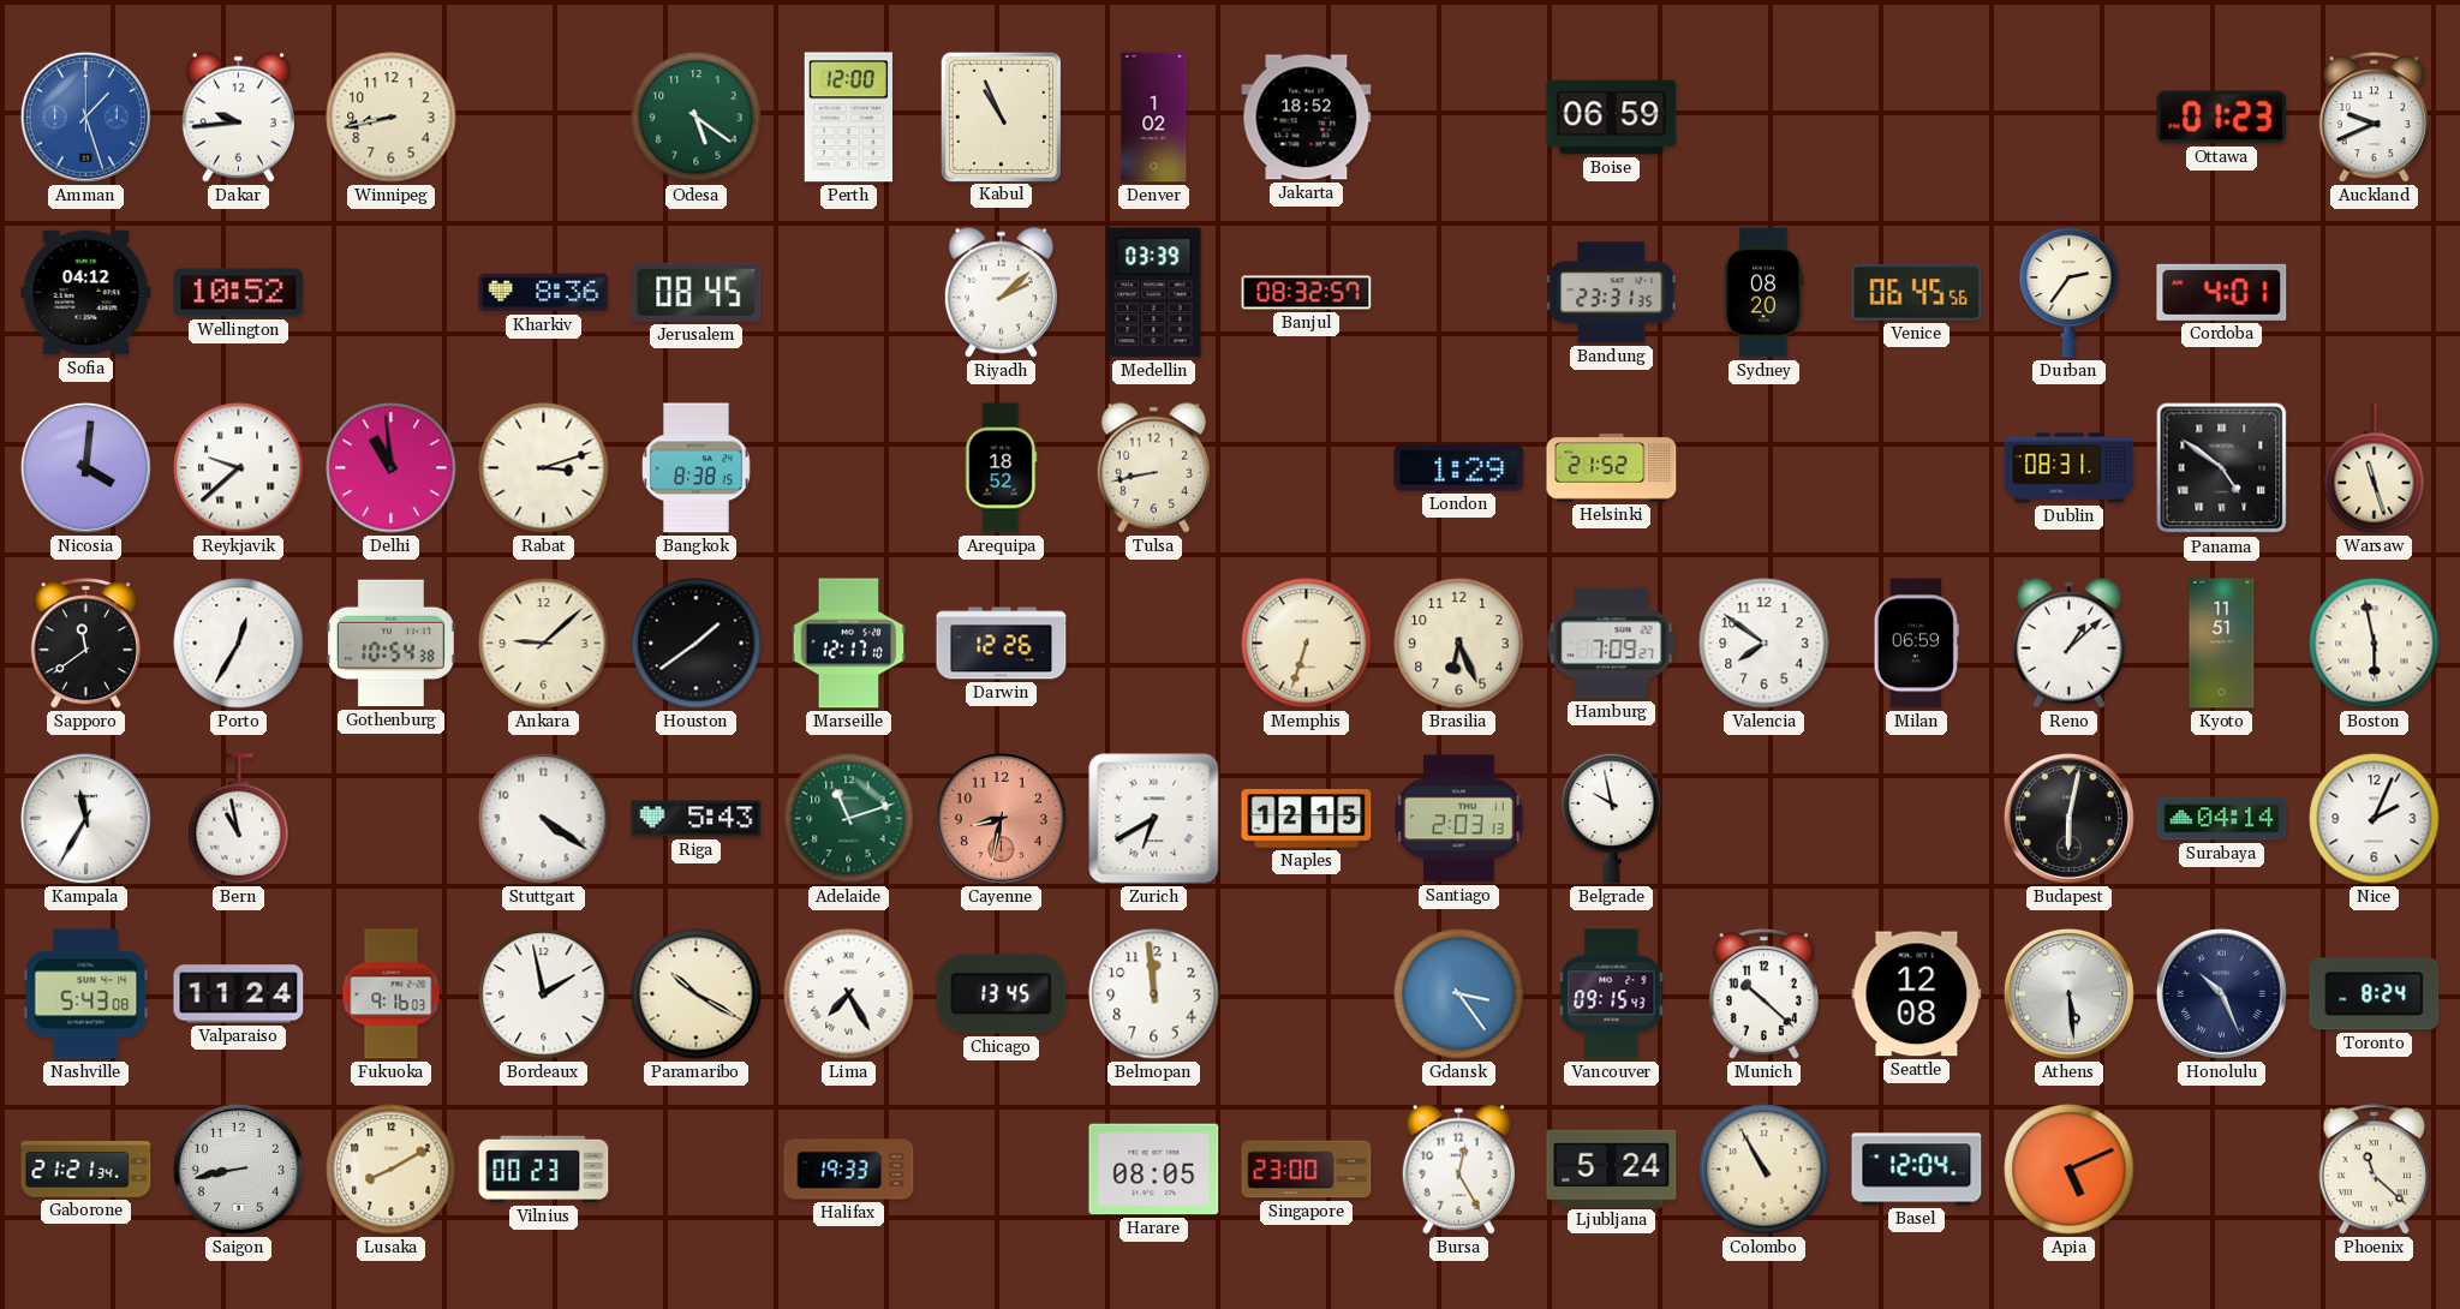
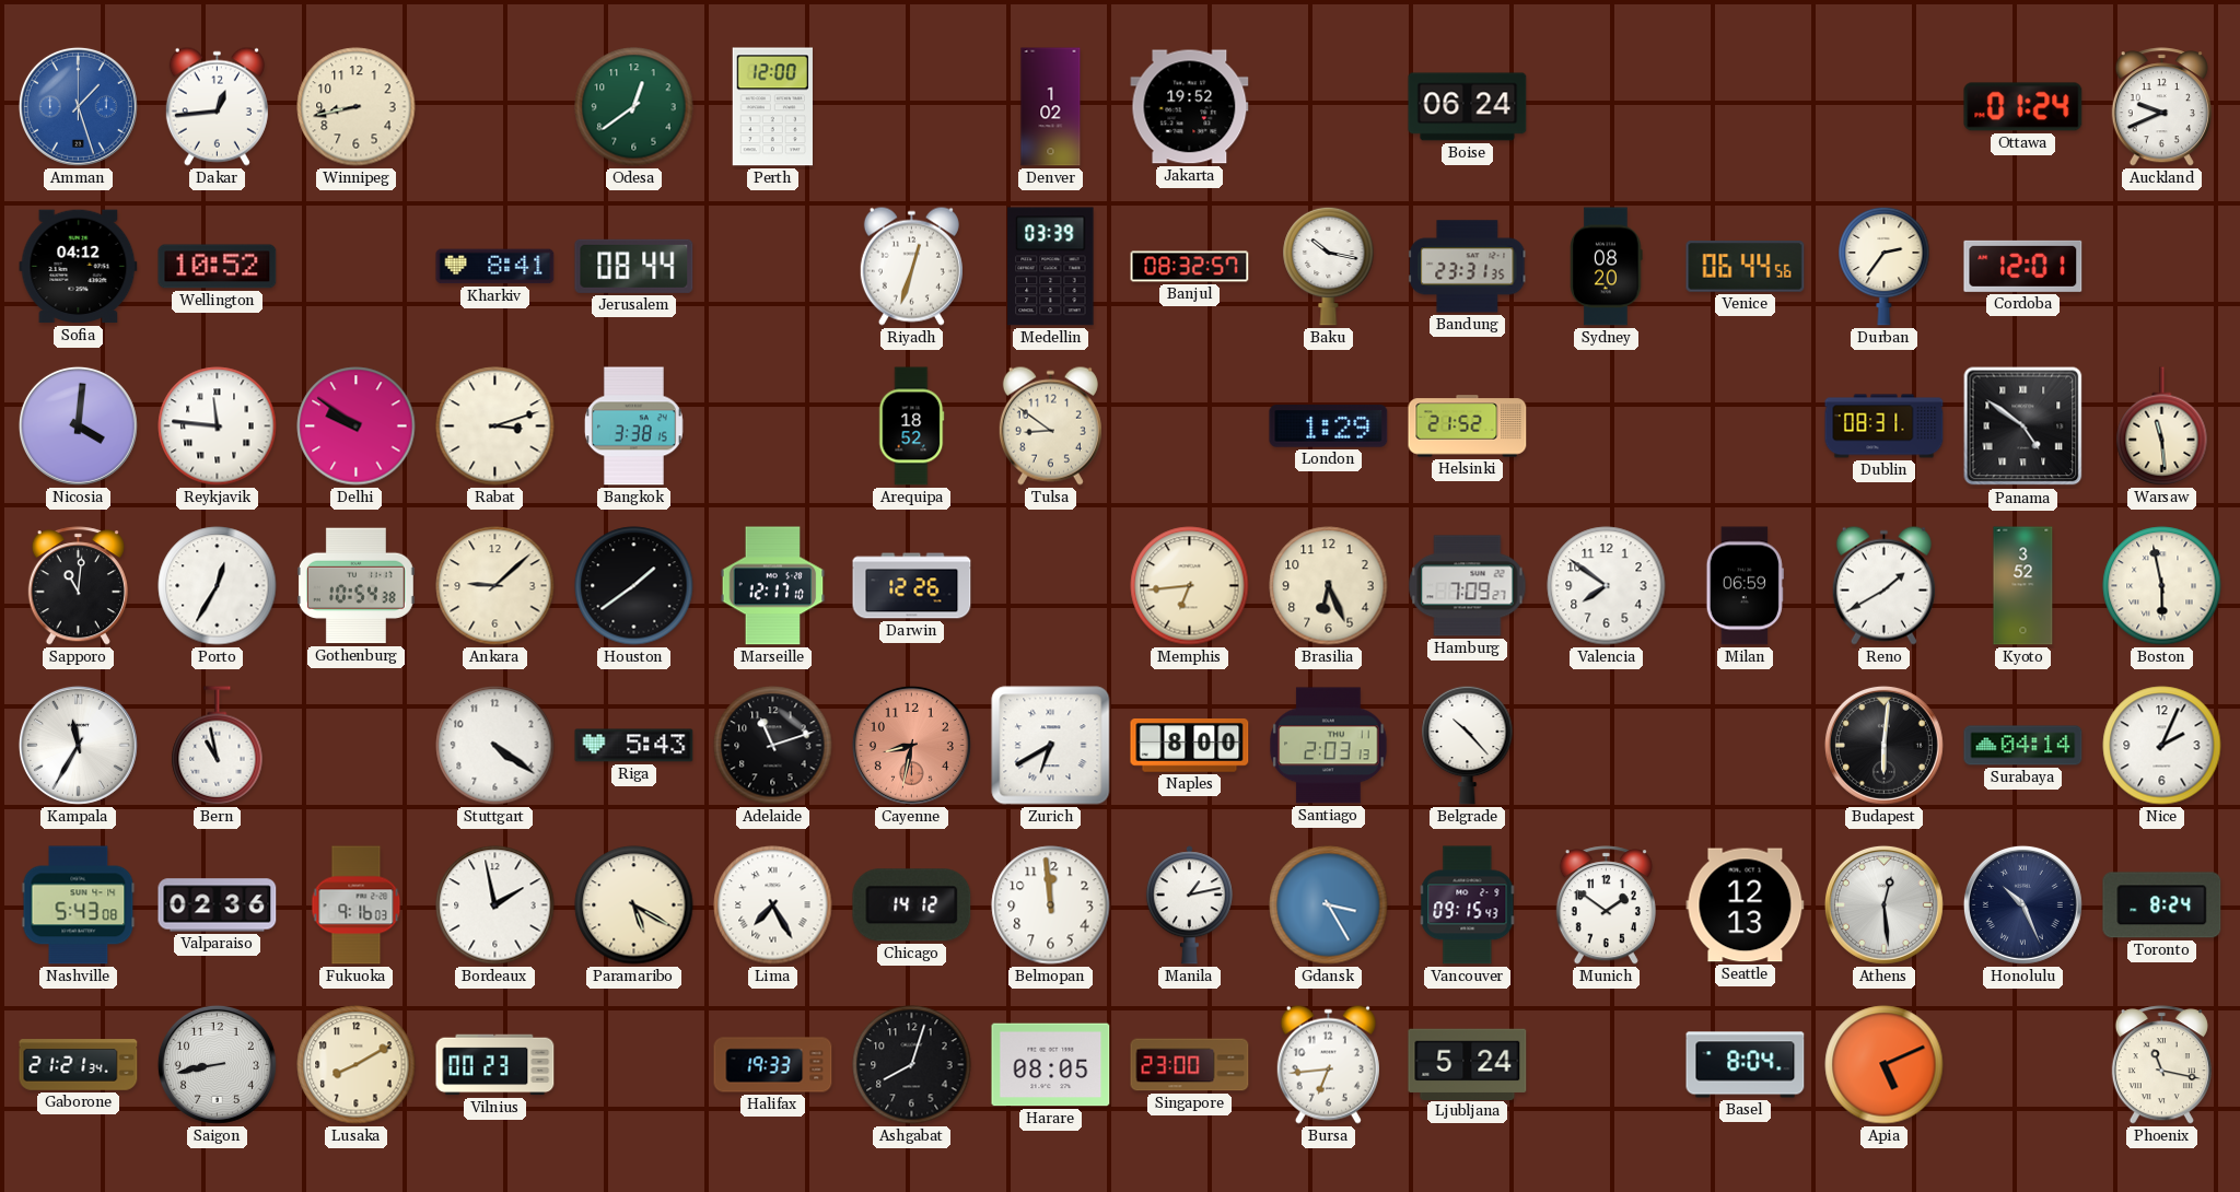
Dakar: 9:44 -> 12:44 (217, 106)
Odesa: 5:21 -> 12:39 (634, 107)
Kabul: 10:56 -> none (1001, 116)
Jakarta: 18:52 -> 19:52 (1190, 107)
Boise: 06:59 -> 06:24 (1468, 107)
Ottawa: 01:23 -> 01:24 (2023, 107)
Kharkiv: 8:36 -> 8:41 (495, 267)
Jerusalem: 08:45 -> 08:44 (634, 266)
Riyadh: 2:08 -> 12:33 (911, 266)
Baku: none -> 10:17 (1329, 266)
Venice: 06:45 -> 06:44 (1746, 267)
Cordoba: 4:01 -> 12:01 (2023, 266)
Reykjavik: 9:38 -> 11:46 (218, 426)
Delhi: 10:59 -> 9:51 (357, 426)
Bangkok: 8:38 -> 3:38 (634, 426)
Tulsa: 8:43 -> 8:51 (1050, 425)
Warsaw: 11:27 -> 11:29 (2162, 426)
Sapporo: 11:39 -> 11:01 (78, 586)
Memphis: 6:33 -> 6:44 (1190, 586)
Reno: 1:08 -> 1:40 (1883, 585)
Kyoto: 11:51 -> 3:52 (2023, 586)
Adelaide dial: green -> black (773, 746)
Naples: 12:15 -> 8:00 (1190, 746)
Belgrade: 9:58 -> 10:23 (1468, 745)
Budapest: 6:02 -> 6:01 (1883, 745)
Valparaiso: 11:24 -> 02:36 (218, 905)
Paramaribo: 10:20 -> 5:20 (634, 905)
Chicago: 13:45 -> 14:12 (912, 905)
Manila: none -> 1:13 (1189, 905)
Gdansk: 3:24 -> 3:25 (1329, 905)
Munich: 10:22 -> 1:51 (1606, 905)
Seattle: 12:08 -> 12:13 (1746, 905)
Athens: 5:29 -> 12:29 (1883, 904)
Ashgabat: none -> 8:03 (912, 1065)
Bursa: 12:25 -> 6:44 (1328, 1064)
Colombo: 10:55 -> none (1765, 1170)
Basel: 12:04 -> 8:04 (1746, 1065)
Phoenix: 11:22 -> 11:17 (2161, 1065)
